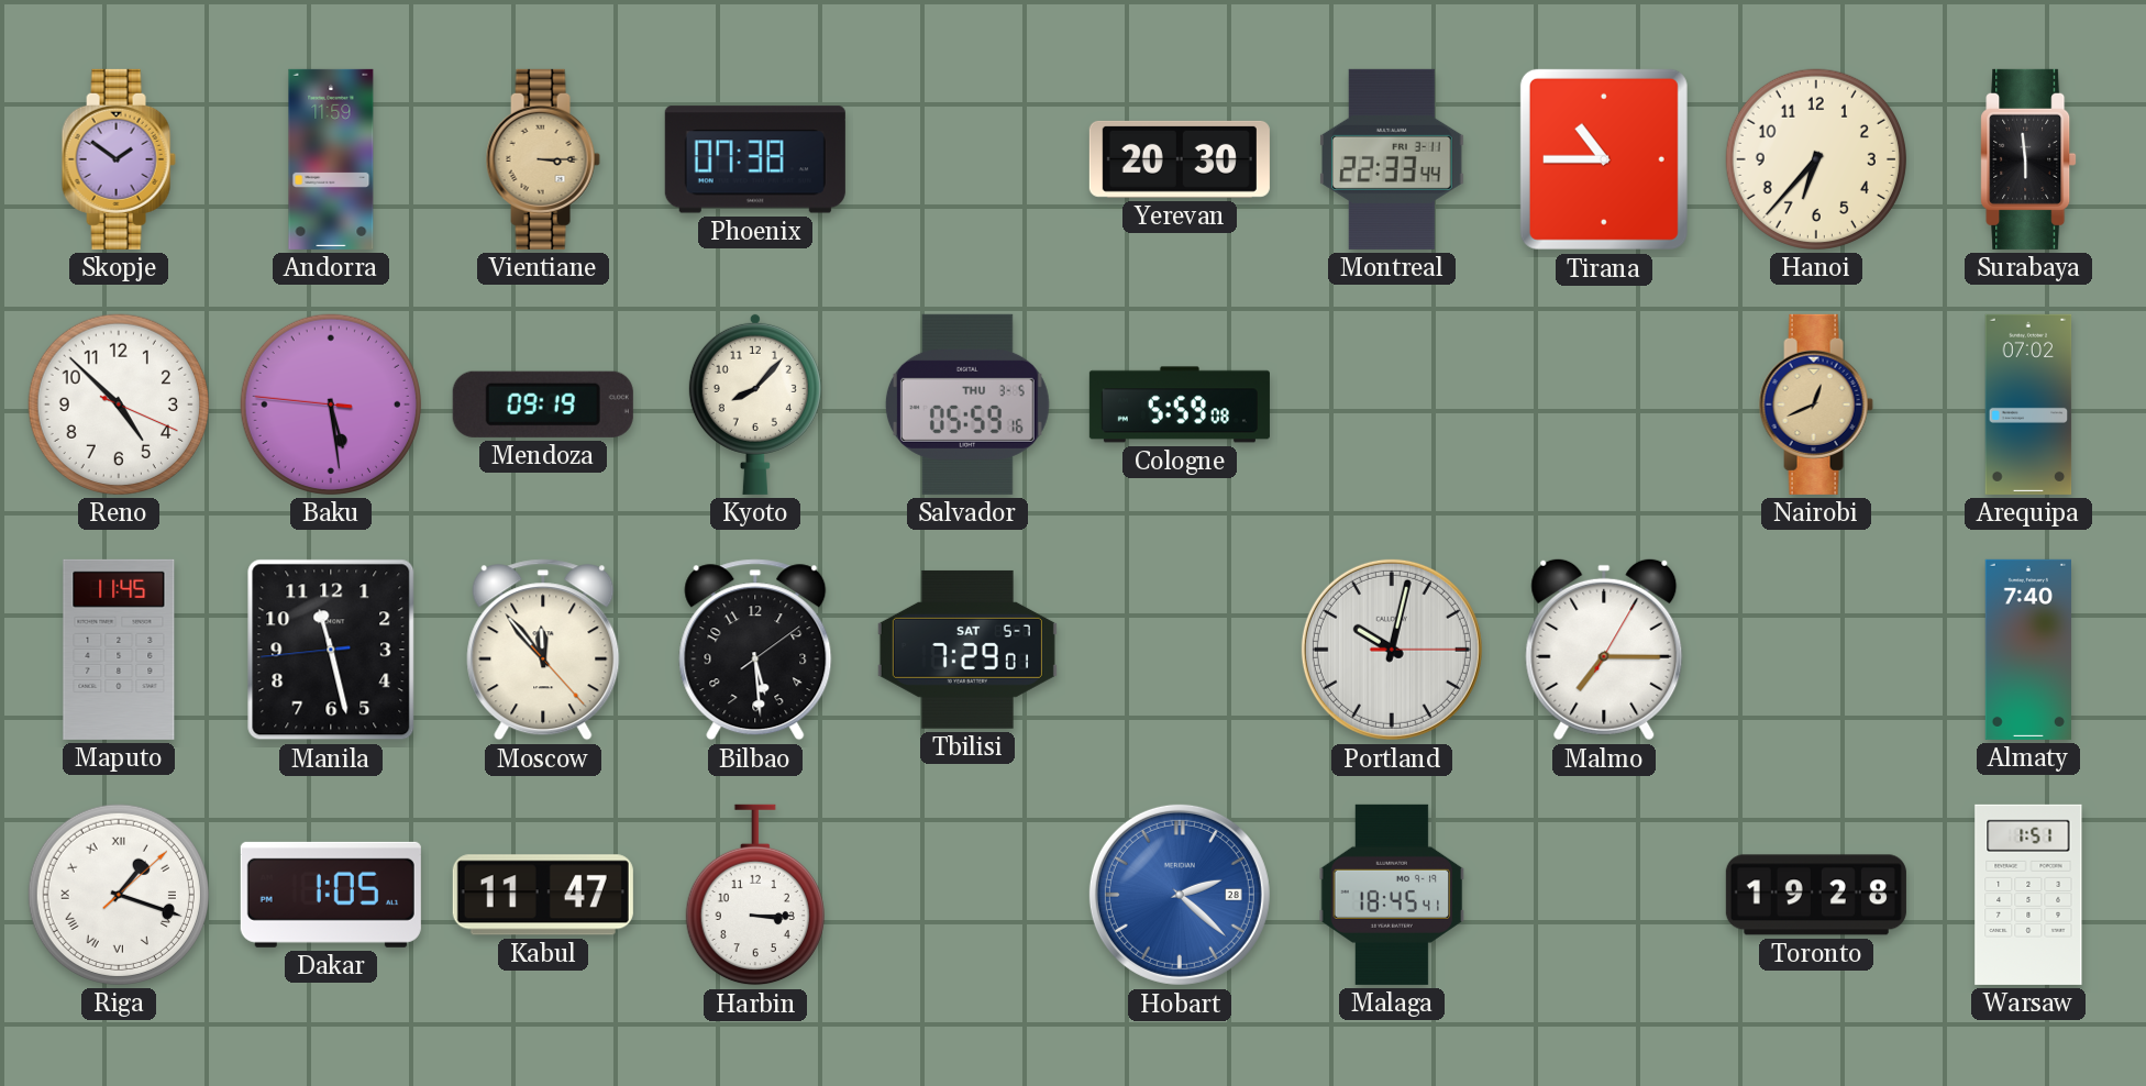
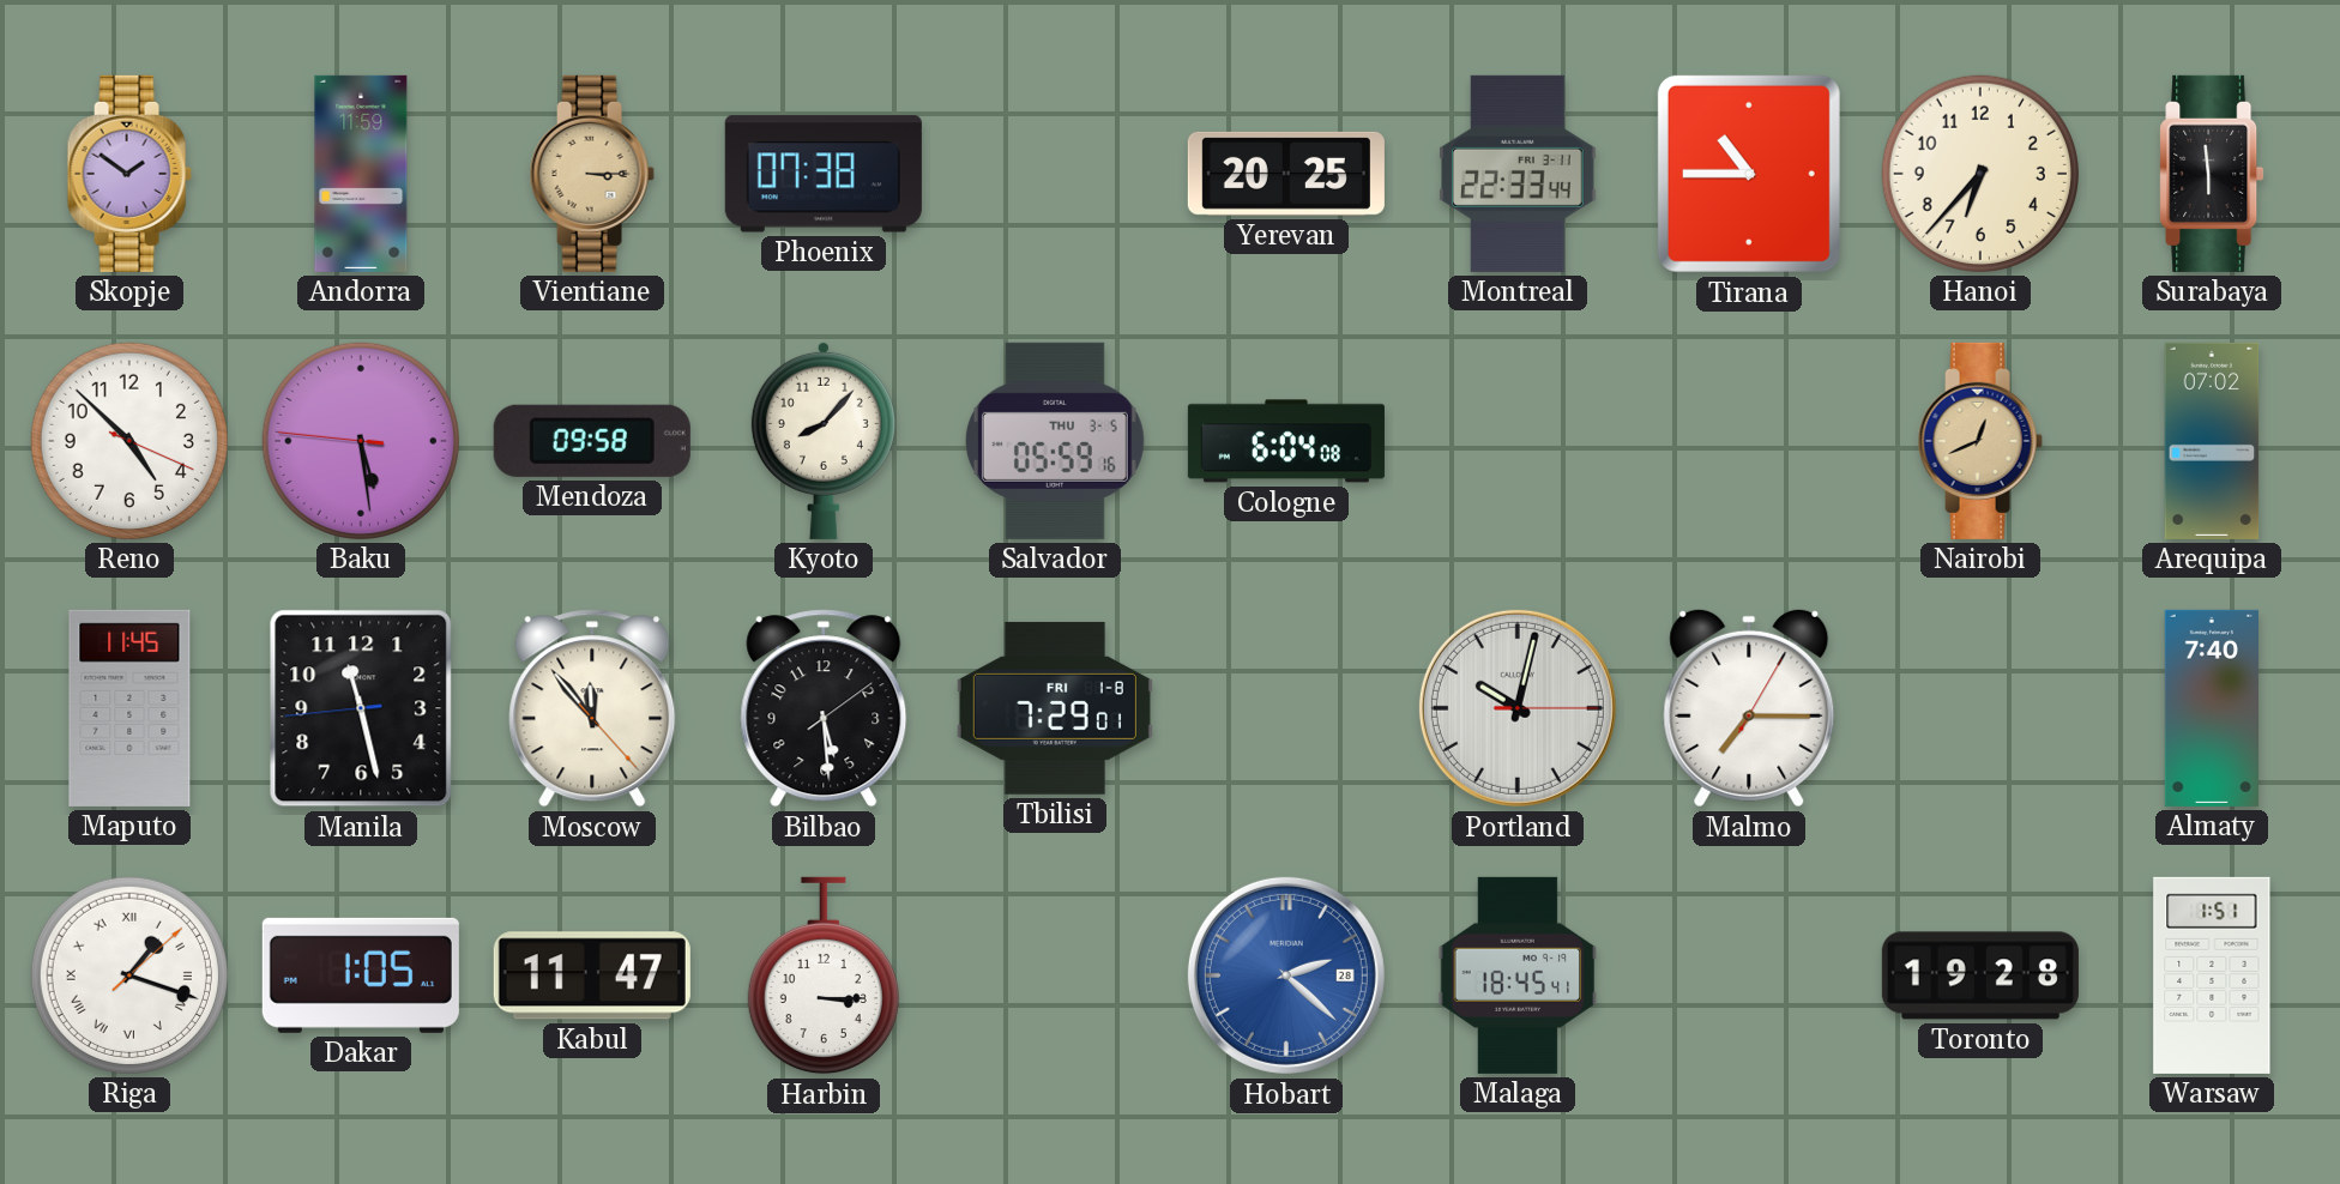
Yerevan: 20:30 -> 20:25 (1286, 174)
Mendoza: 09:19 -> 09:58 (592, 441)
Cologne: 5:59 -> 6:04 (1286, 441)
Tbilisi date: SAT 5-7 -> FRI 1-8 (1055, 708)
